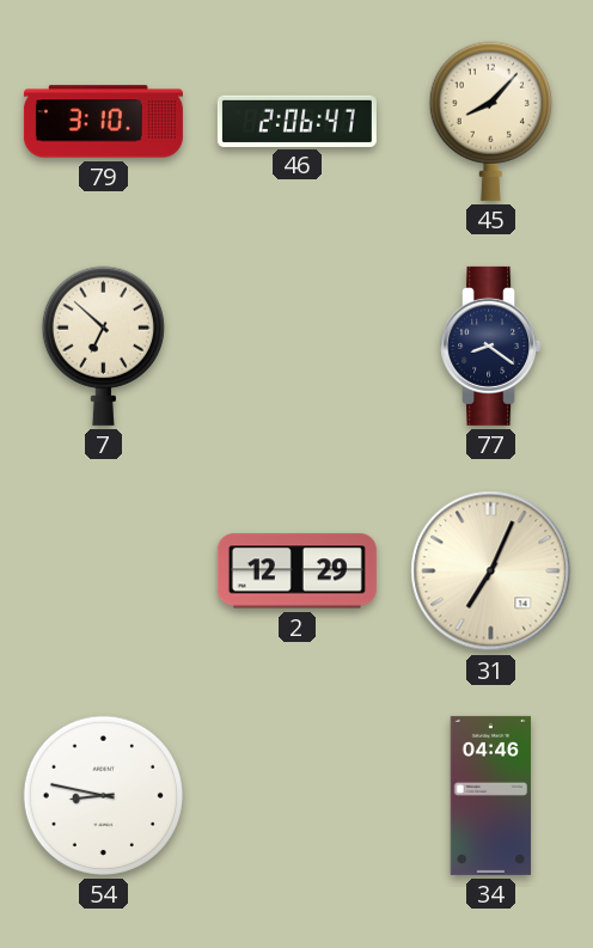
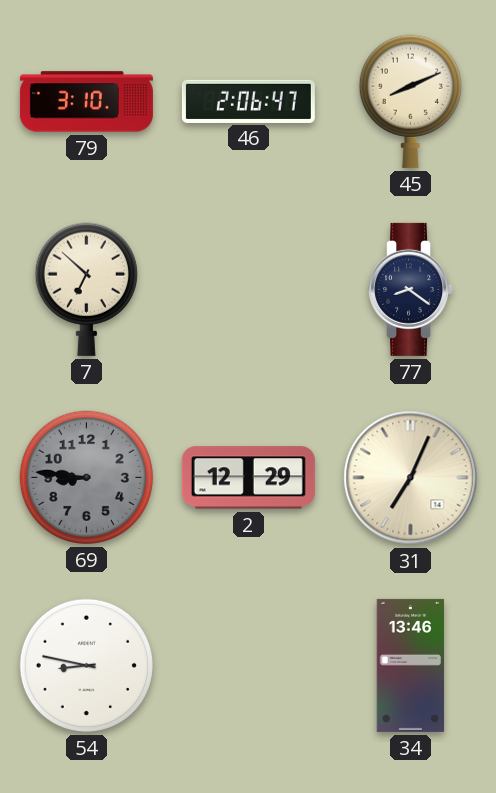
45: 8:07 -> 8:11 (410, 101)
69: none -> 8:46 (86, 477)
34: 04:46 -> 13:46 (411, 665)
